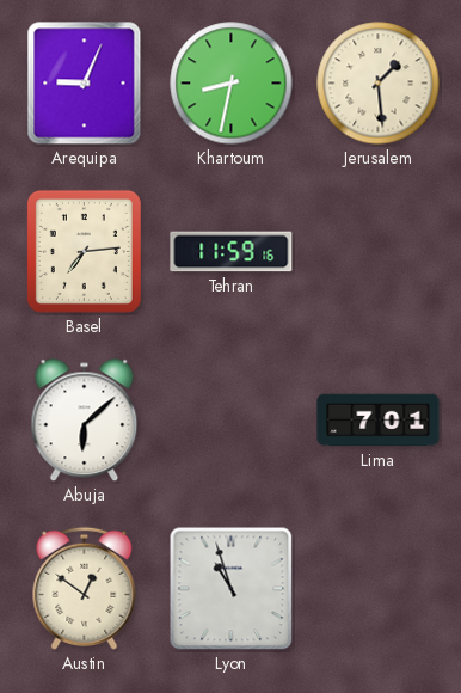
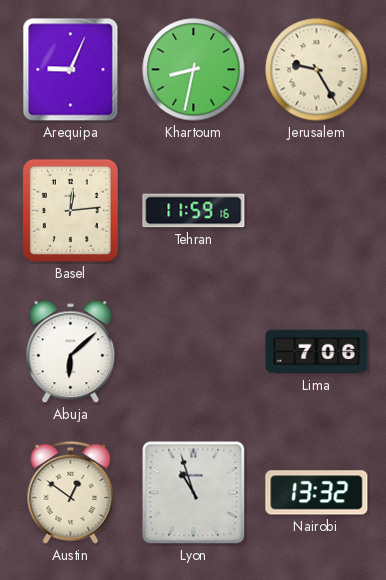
Jerusalem: 1:29 -> 9:25 (317, 70)
Basel: 7:14 -> 12:14 (70, 210)
Lima: 7:01 -> 7:06 (317, 352)
Nairobi: none -> 13:32 (317, 493)
